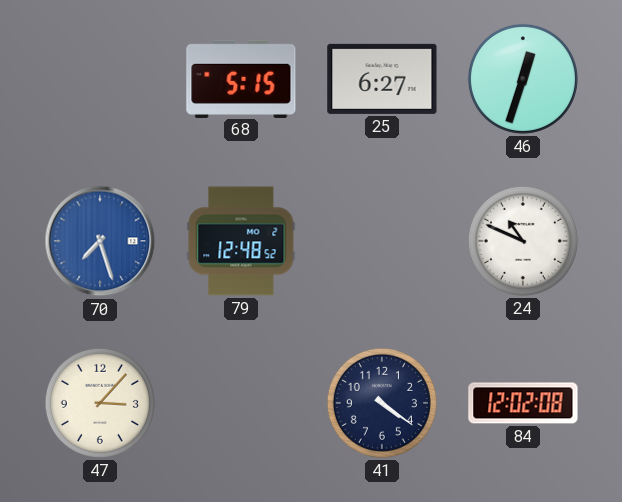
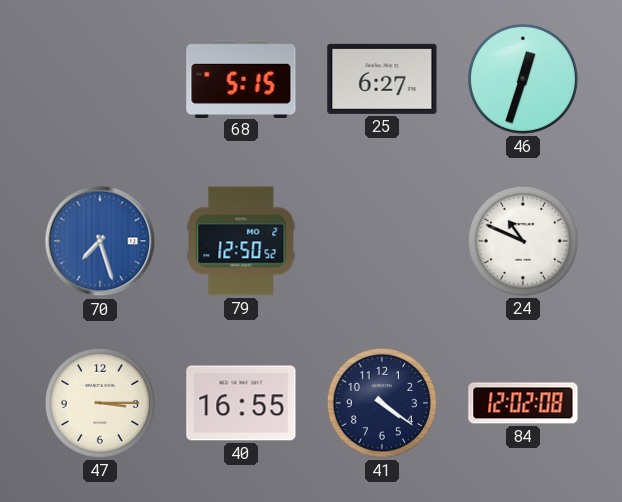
79: 12:48 -> 12:50 (241, 241)
47: 3:07 -> 3:15 (100, 403)
40: none -> 16:55 (241, 403)
